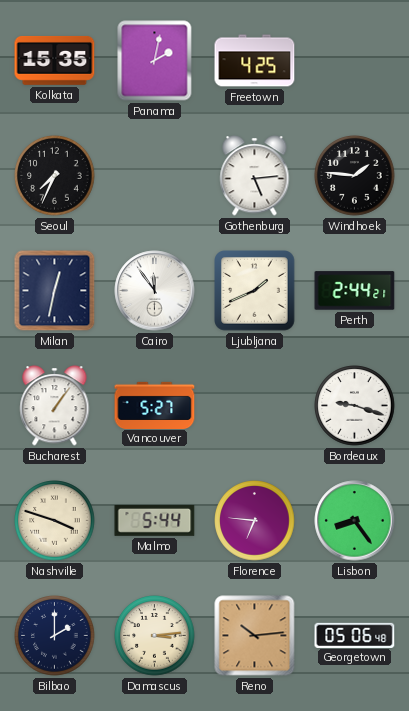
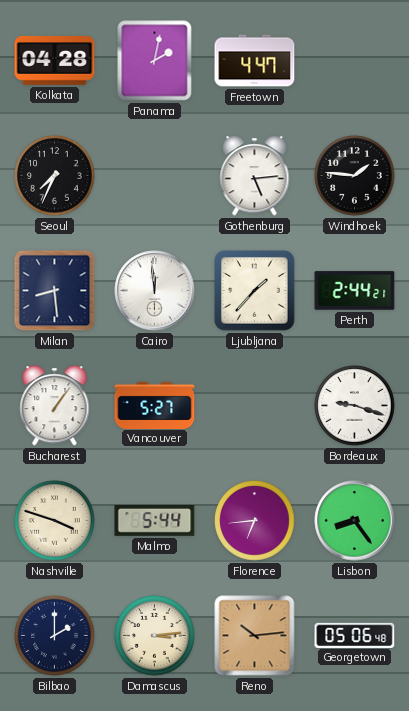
Kolkata: 15:35 -> 04:28 (55, 60)
Freetown: 4:25 -> 4:47 (255, 61)
Milan: 12:32 -> 8:29 (55, 291)
Cairo: 11:54 -> 11:59 (155, 291)
Ljubljana: 1:41 -> 1:37 (255, 291)
Florence: 6:46 -> 6:44 (255, 521)
